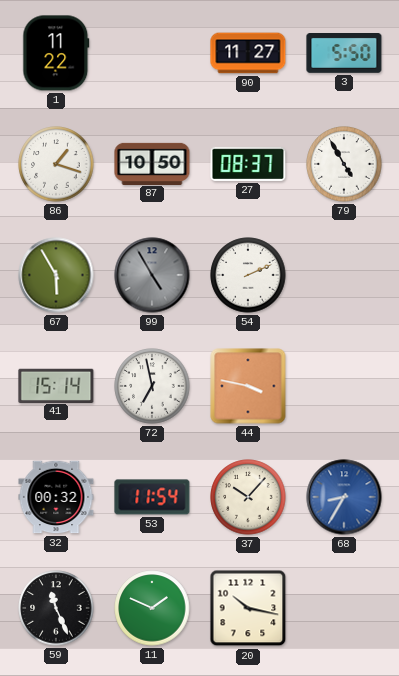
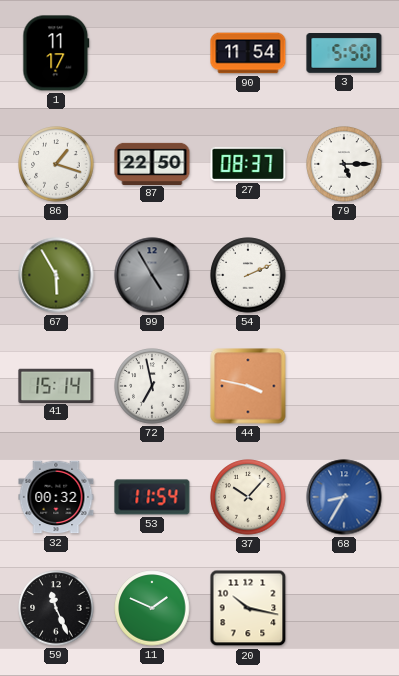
1: 11:22 -> 11:17 (56, 53)
90: 11:27 -> 11:54 (248, 53)
87: 10:50 -> 22:50 (152, 163)
79: 4:55 -> 5:15 (344, 164)
